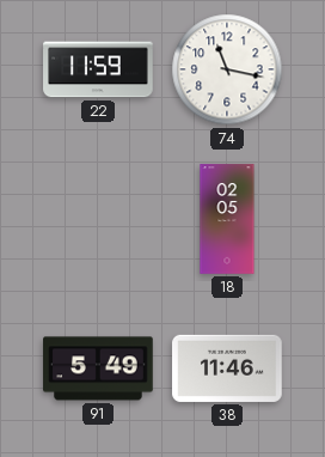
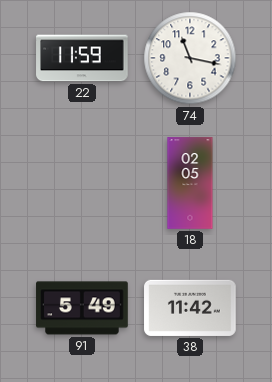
38: 11:46 -> 11:42 (190, 308)
